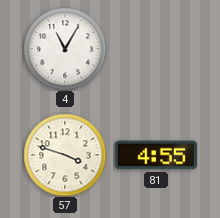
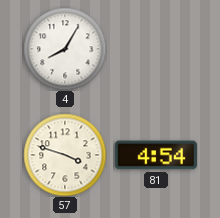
4: 11:05 -> 8:05 (65, 49)
81: 4:55 -> 4:54 (156, 155)
